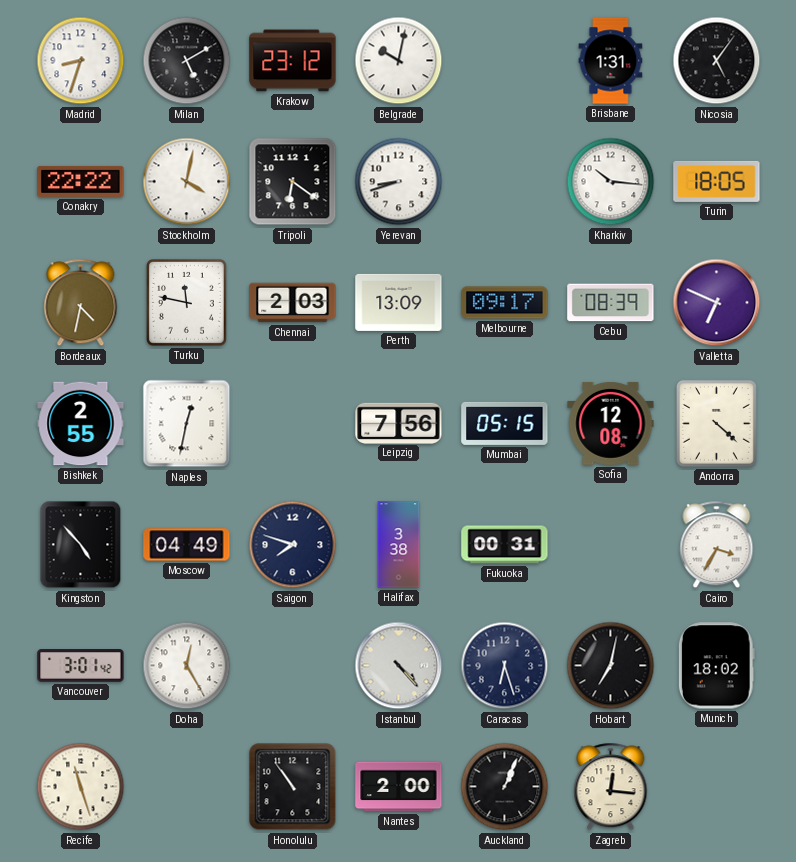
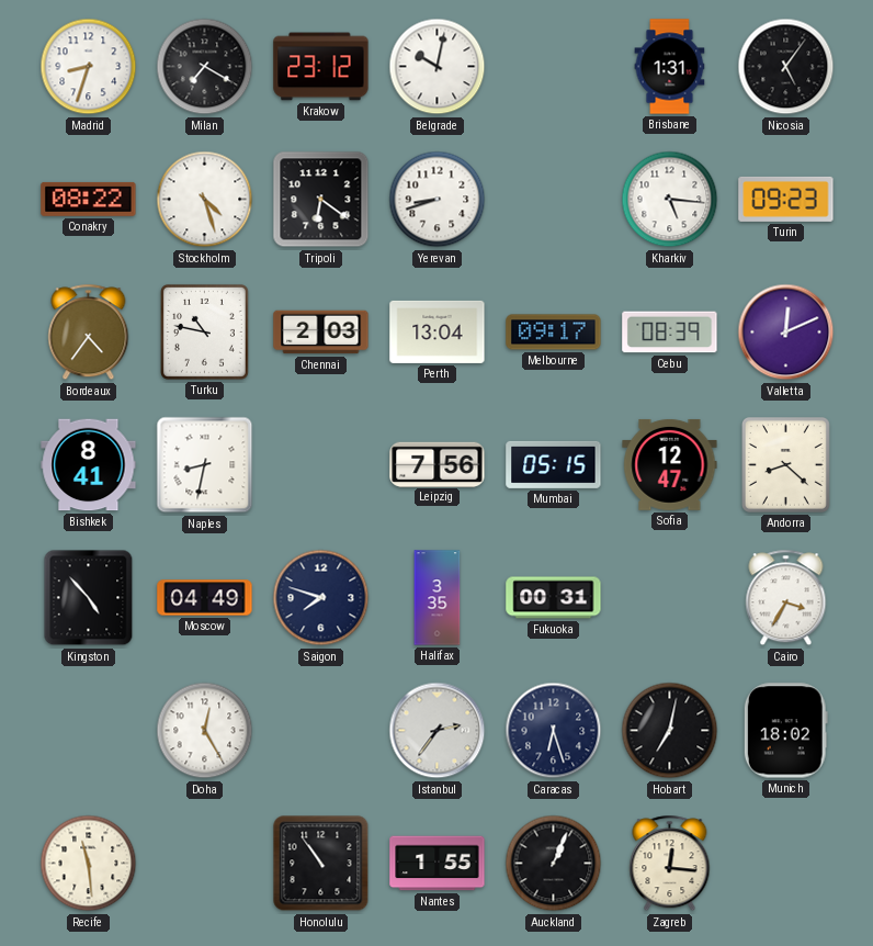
Milan: 5:10 -> 7:20 (205, 67)
Conakry: 22:22 -> 08:22 (89, 199)
Stockholm: 4:02 -> 4:27 (205, 200)
Kharkiv: 10:16 -> 5:16 (670, 200)
Turin: 18:05 -> 09:23 (786, 199)
Bordeaux: 4:32 -> 4:36 (89, 333)
Turku: 11:47 -> 10:47 (204, 331)
Perth: 13:09 -> 13:04 (438, 331)
Valletta: 6:49 -> 12:11 (786, 333)
Bishkek: 2:55 -> 8:41 (89, 465)
Naples: 12:32 -> 8:32 (205, 465)
Sofia: 12:08 -> 12:47 (670, 464)
Andorra: 4:22 -> 8:22 (785, 464)
Halifax: 3:38 -> 3:35 (438, 598)
Vancouver: 3:01 -> none (81, 666)
Istanbul: 4:23 -> 2:36 (438, 731)
Recife: 11:27 -> 11:29 (89, 864)
Nantes: 2:00 -> 1:55 (438, 864)
